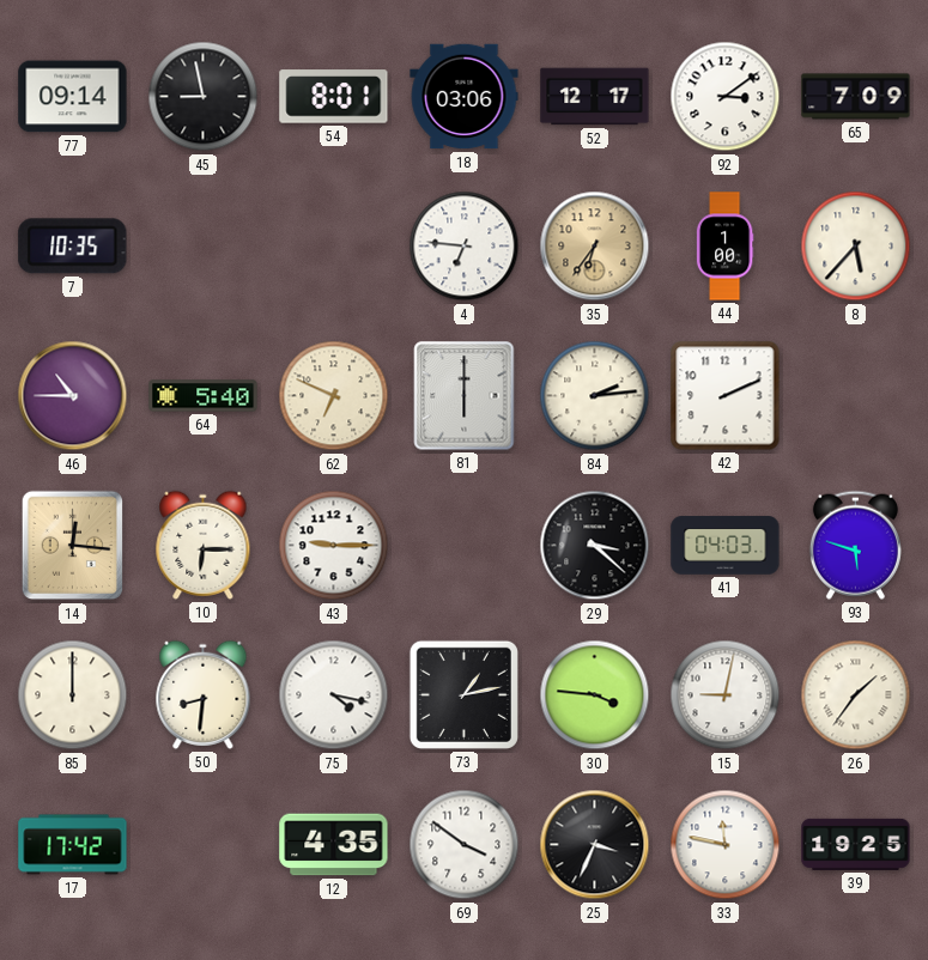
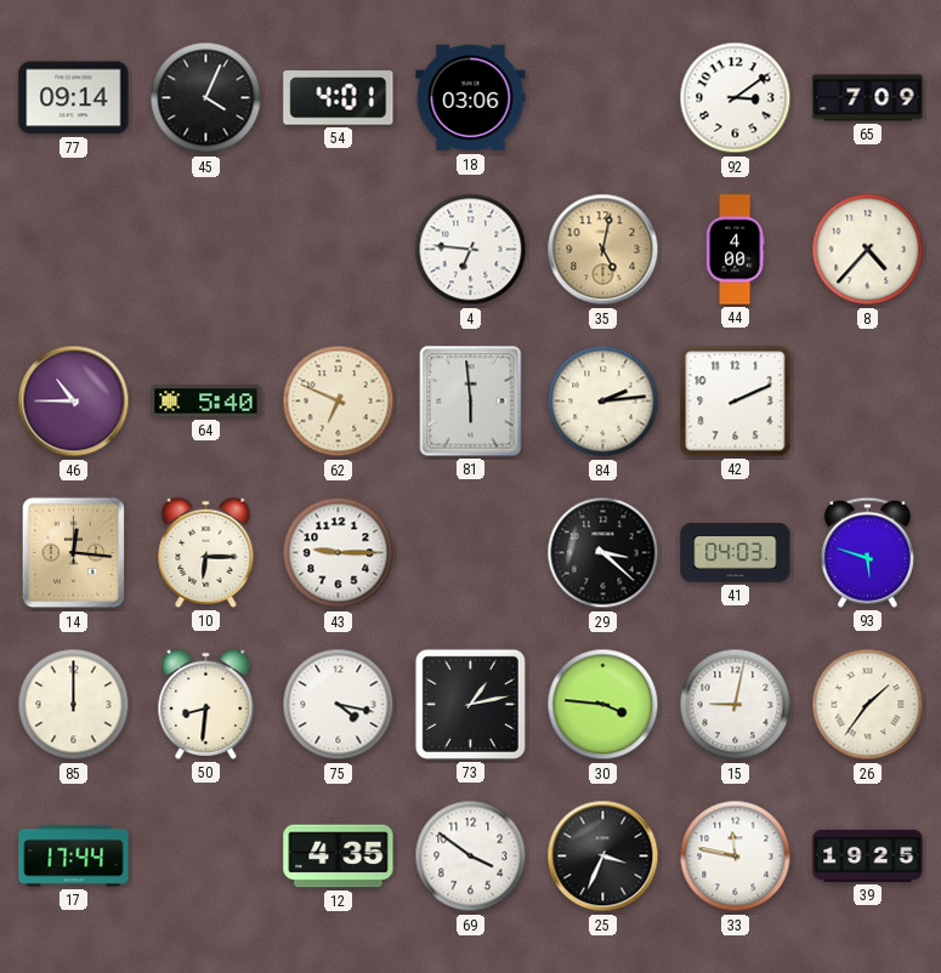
45: 8:58 -> 4:04 (206, 98)
54: 8:01 -> 4:01 (339, 98)
52: 12:17 -> none (595, 97)
7: 10:35 -> none (73, 247)
35: 6:36 -> 5:02 (603, 250)
44: 1:00 -> 4:00 (735, 250)
8: 5:37 -> 4:37 (868, 250)
81: 6:00 -> 5:59 (471, 402)
17: 17:42 -> 17:44 (74, 857)
